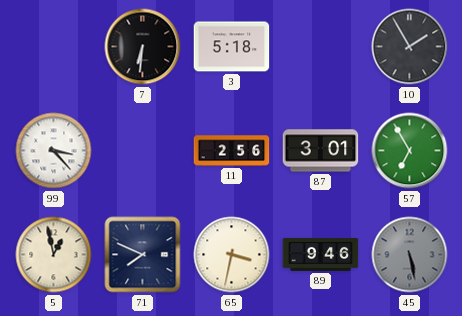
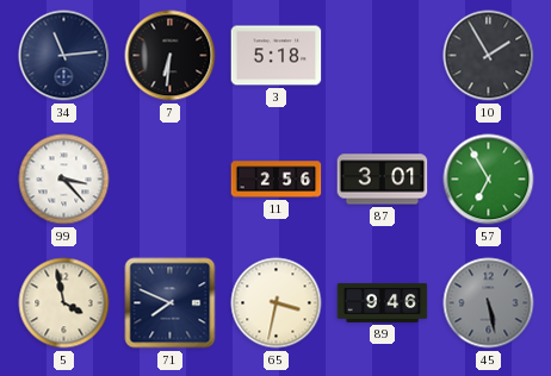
34: none -> 11:14 (64, 56)
5: 12:58 -> 3:58 (64, 303)
